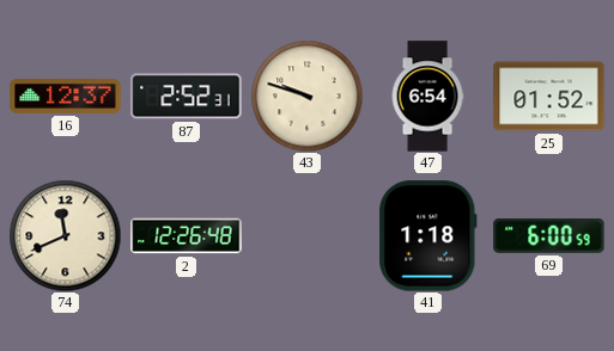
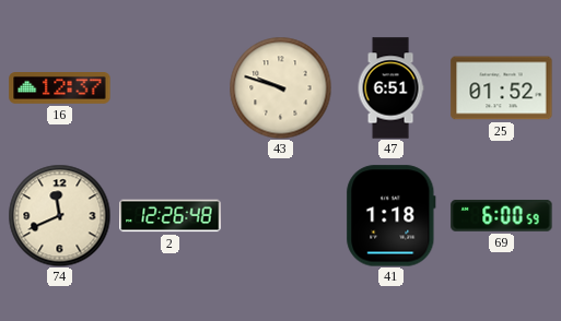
87: 2:52 -> none (187, 97)
47: 6:54 -> 6:51 (390, 88)
